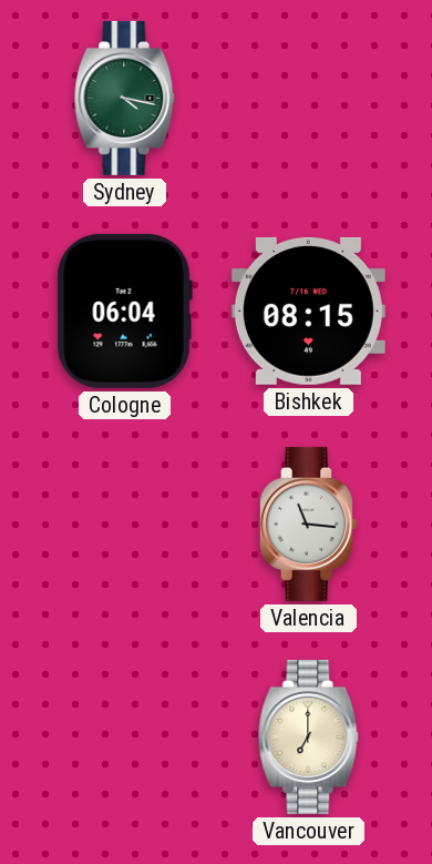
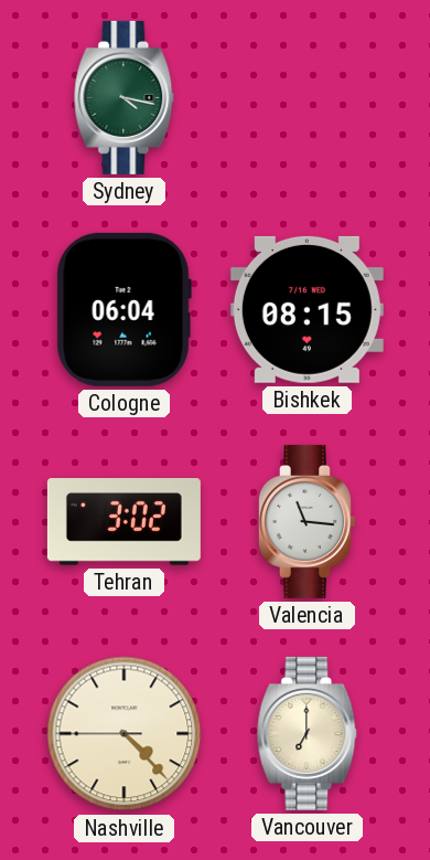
Tehran: none -> 3:02 (123, 522)
Nashville: none -> 4:22 (125, 734)
